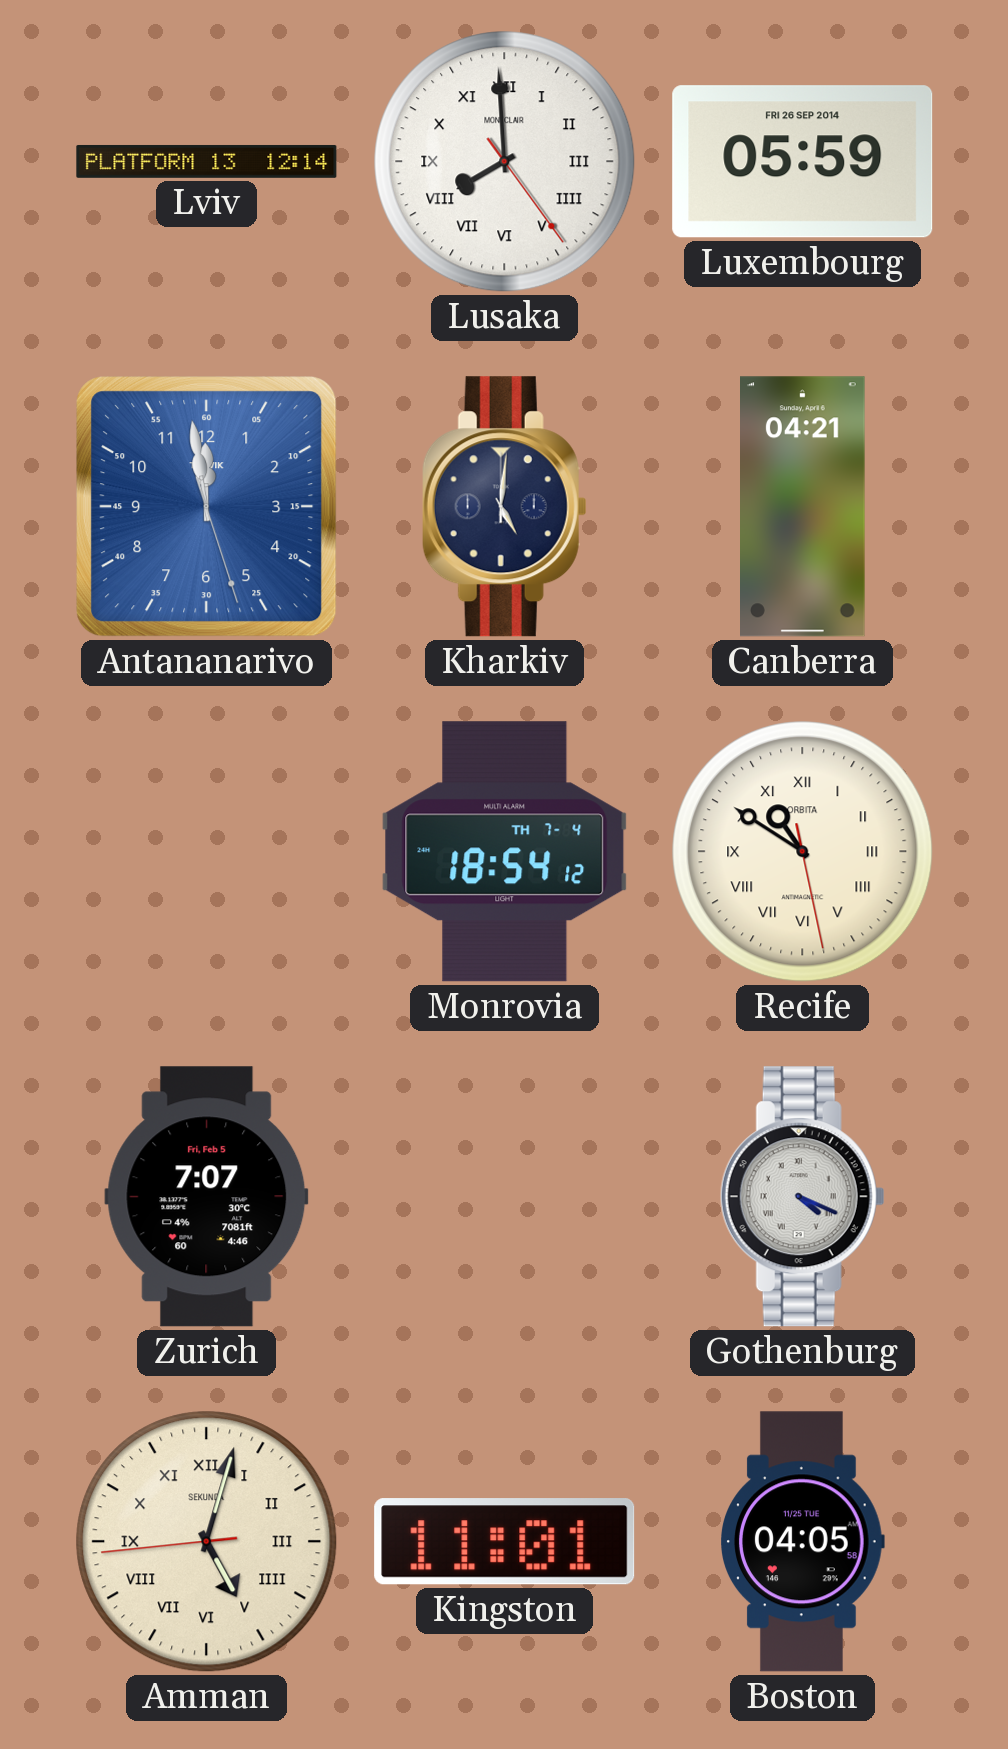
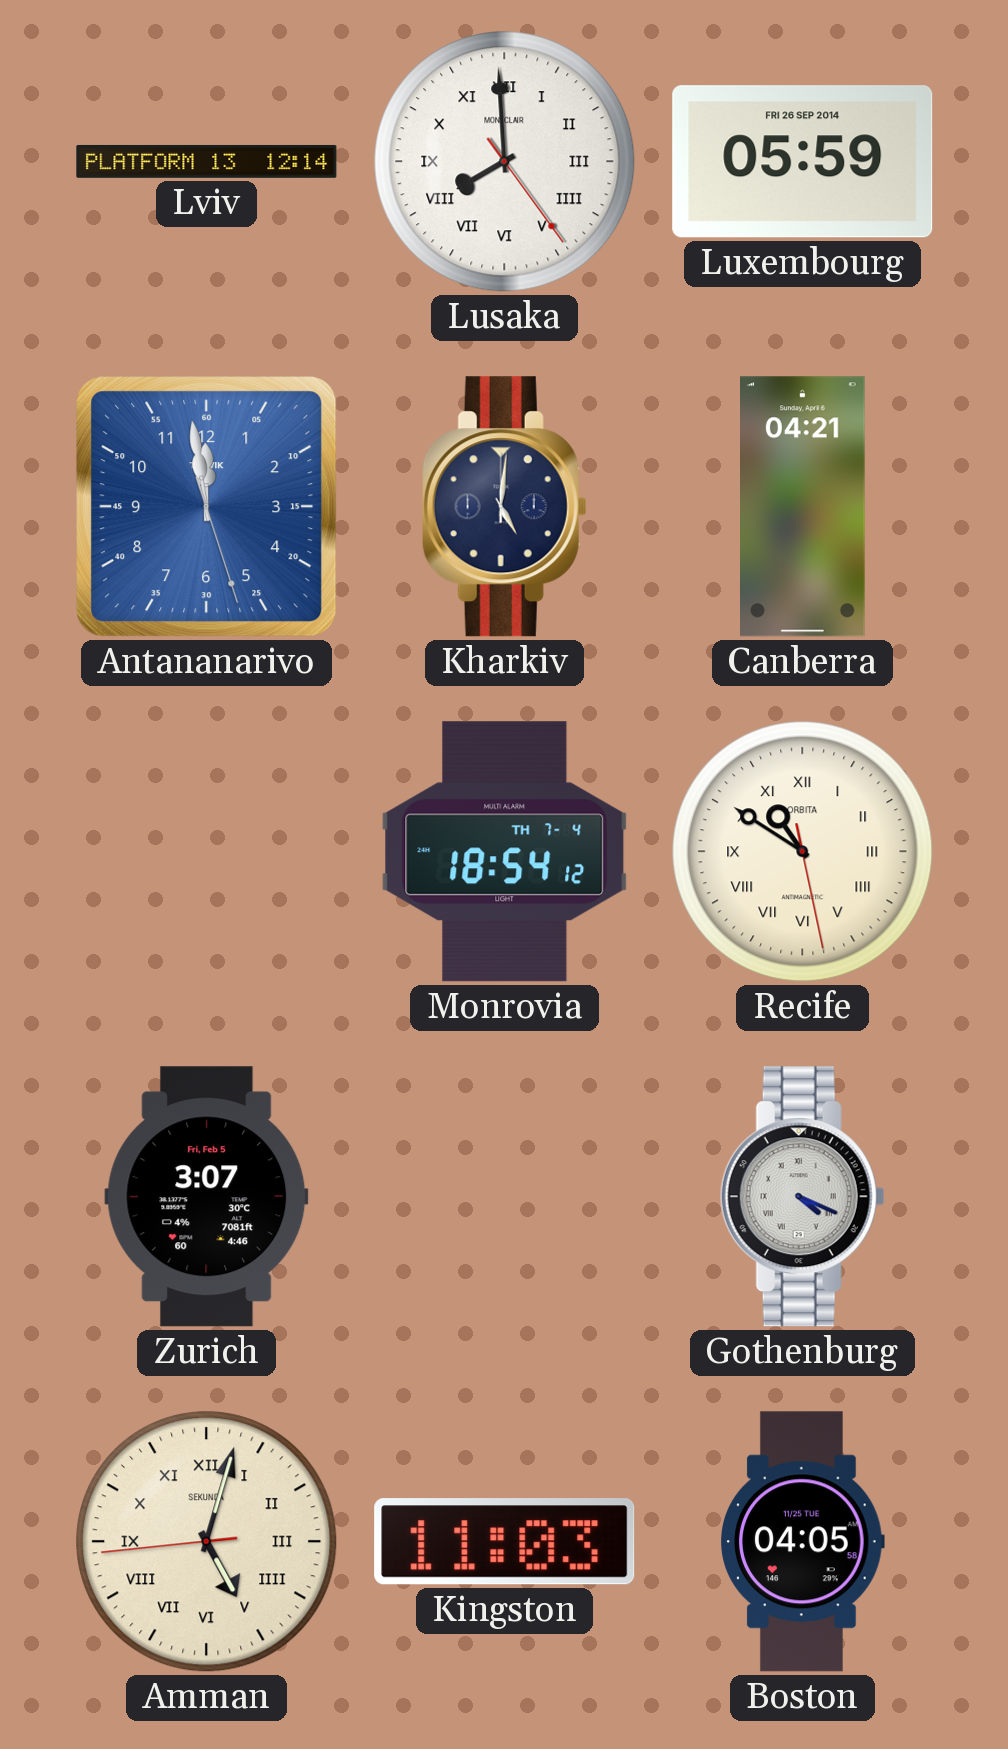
Zurich: 7:07 -> 3:07 (207, 1197)
Kingston: 11:01 -> 11:03 (505, 1542)
